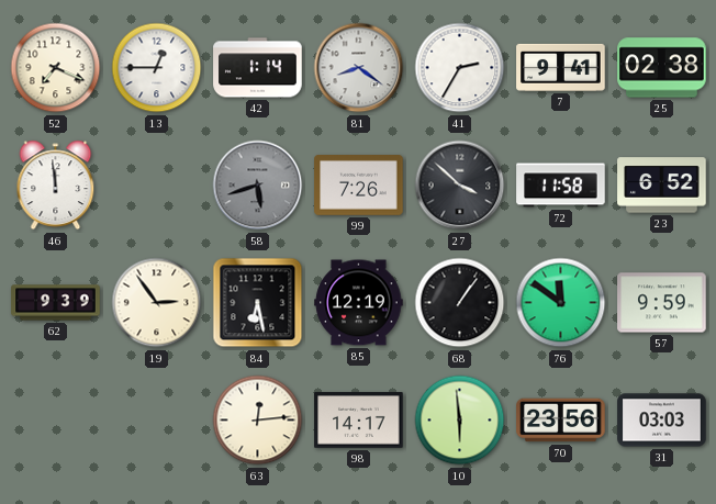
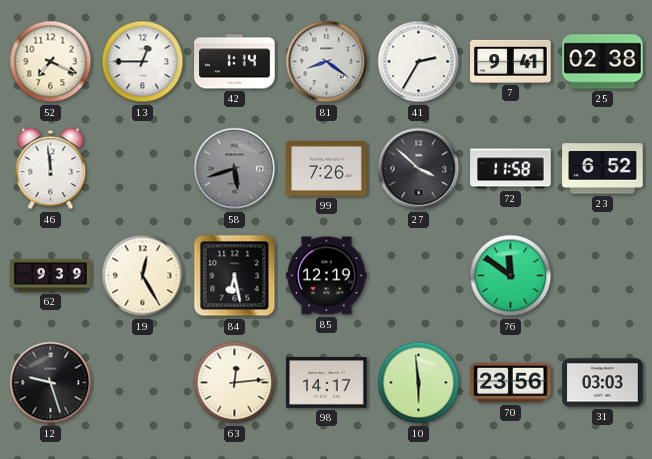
19: 2:54 -> 12:25 (143, 276)
68: 1:06 -> none (460, 303)
57: 9:59 -> none (662, 303)
12: none -> 9:27 (51, 383)
